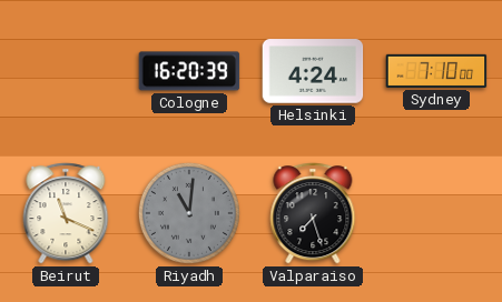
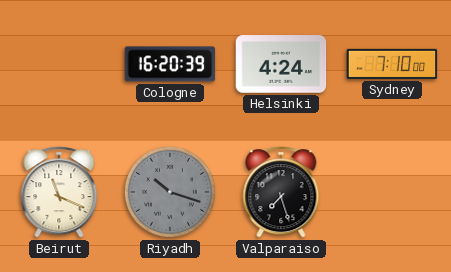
Riyadh: 11:01 -> 10:18 (170, 192)
